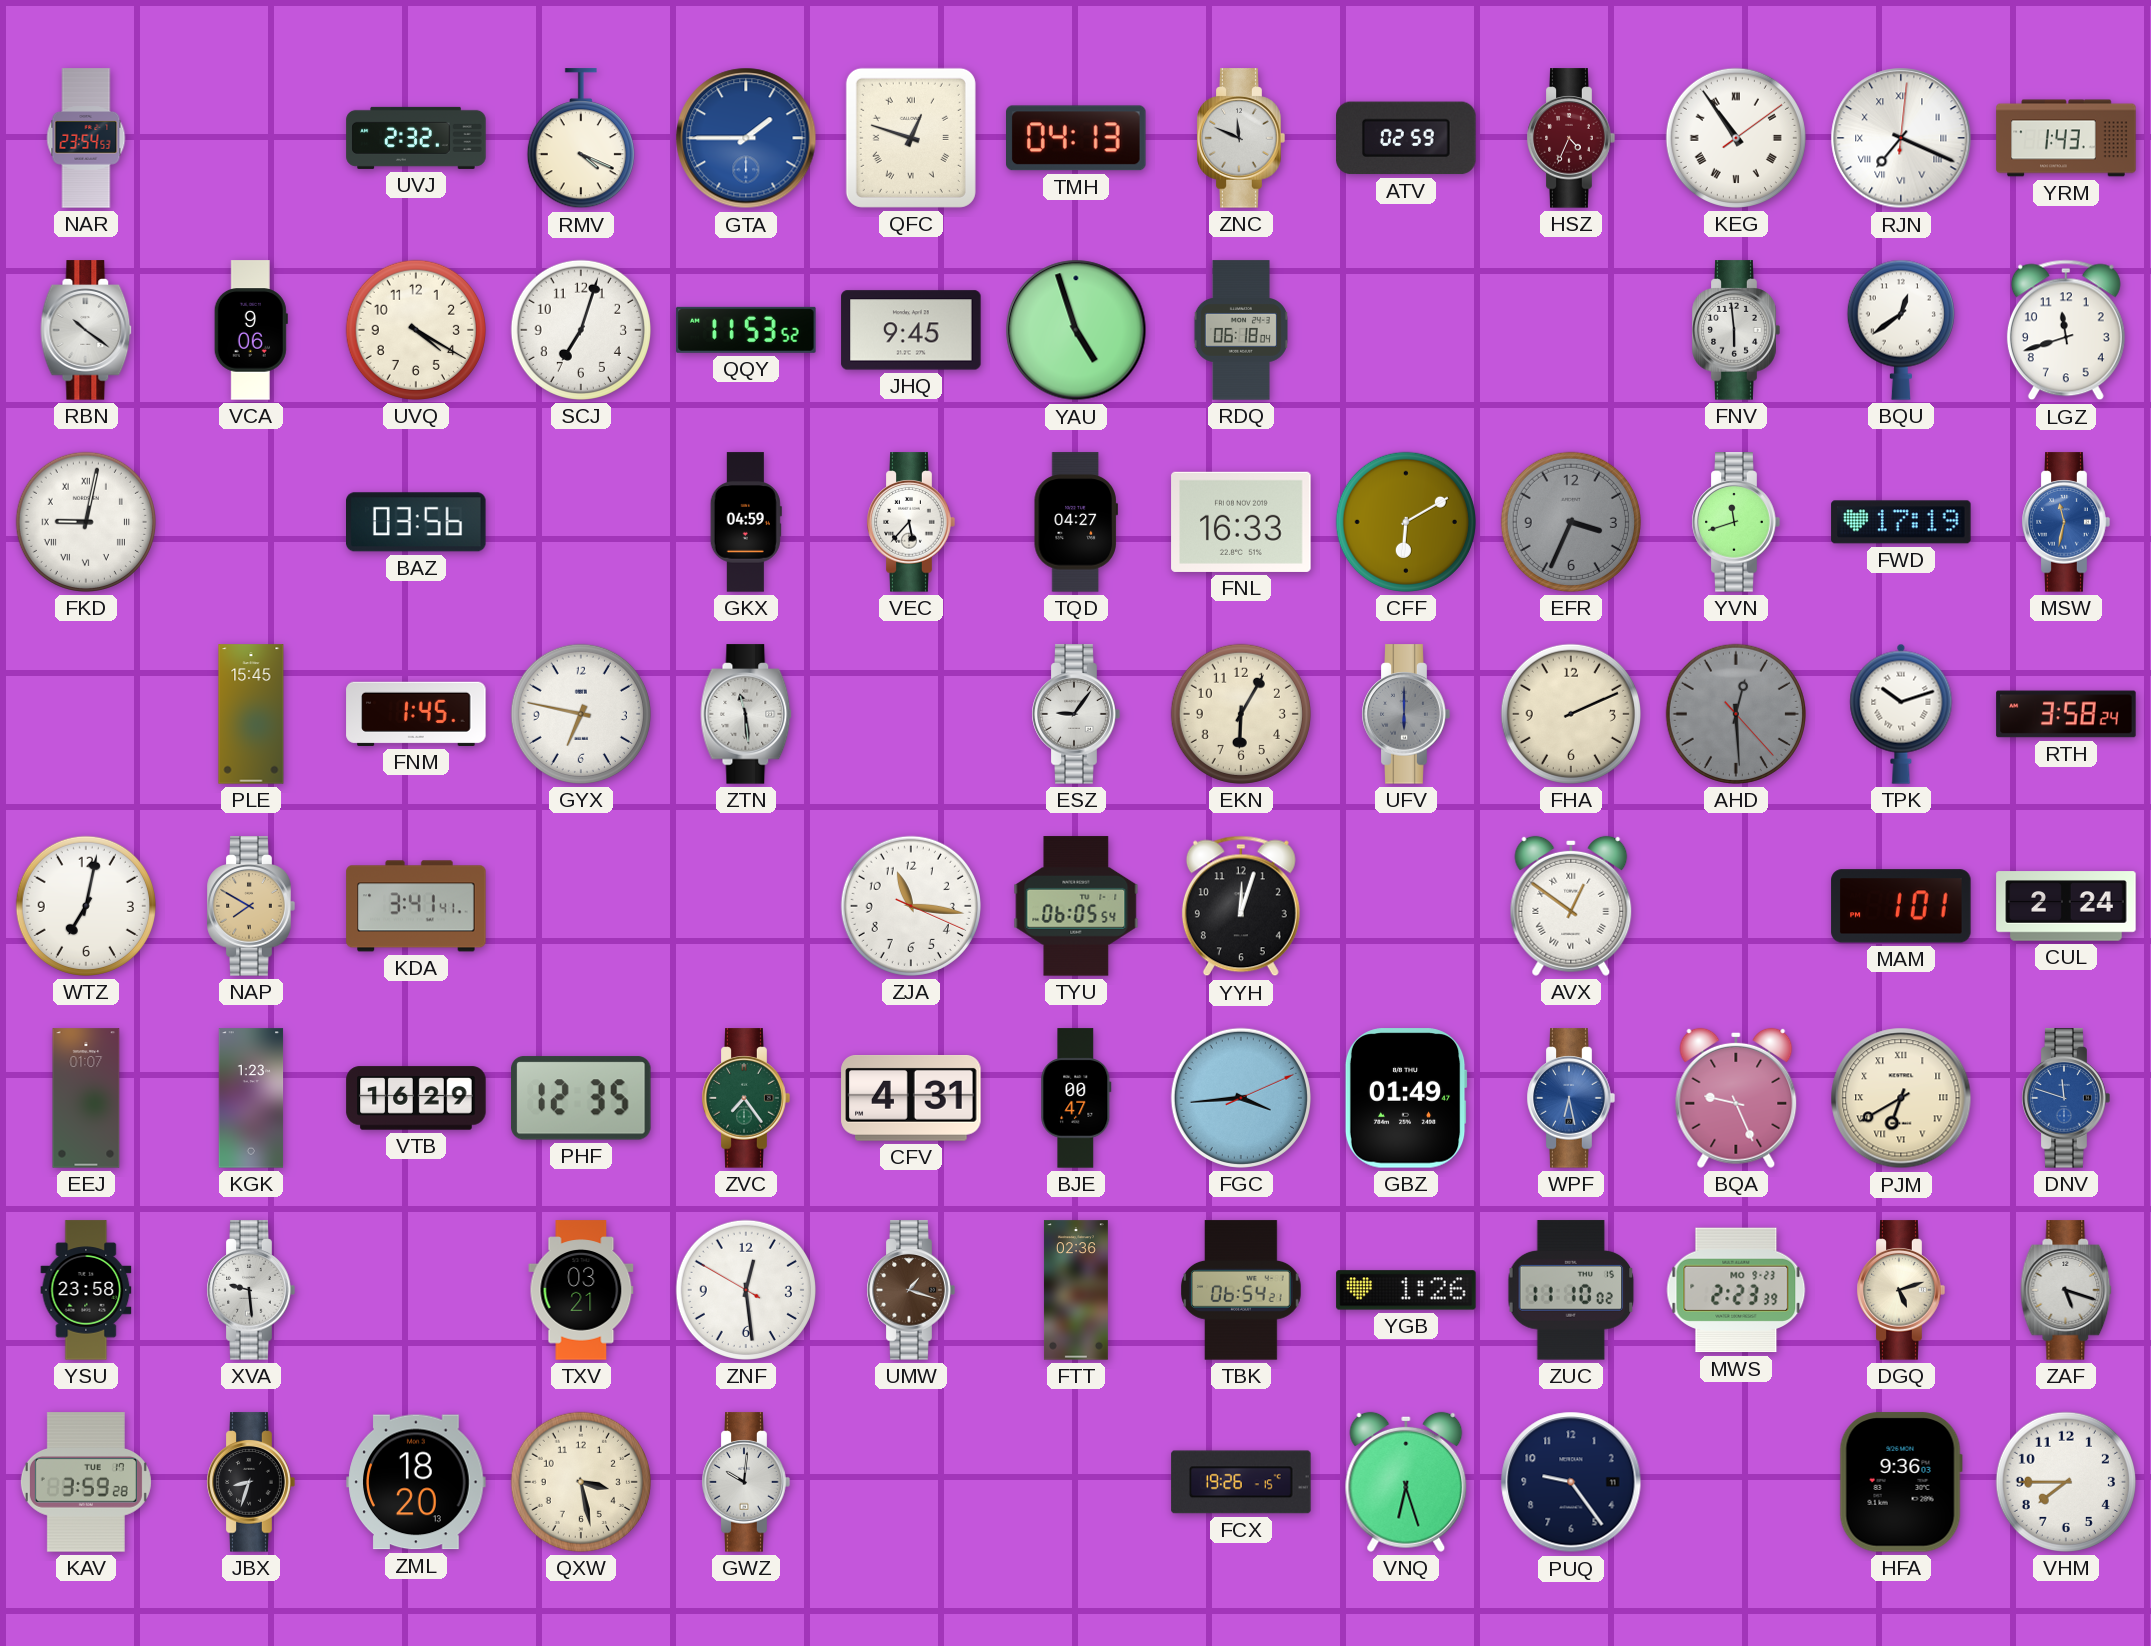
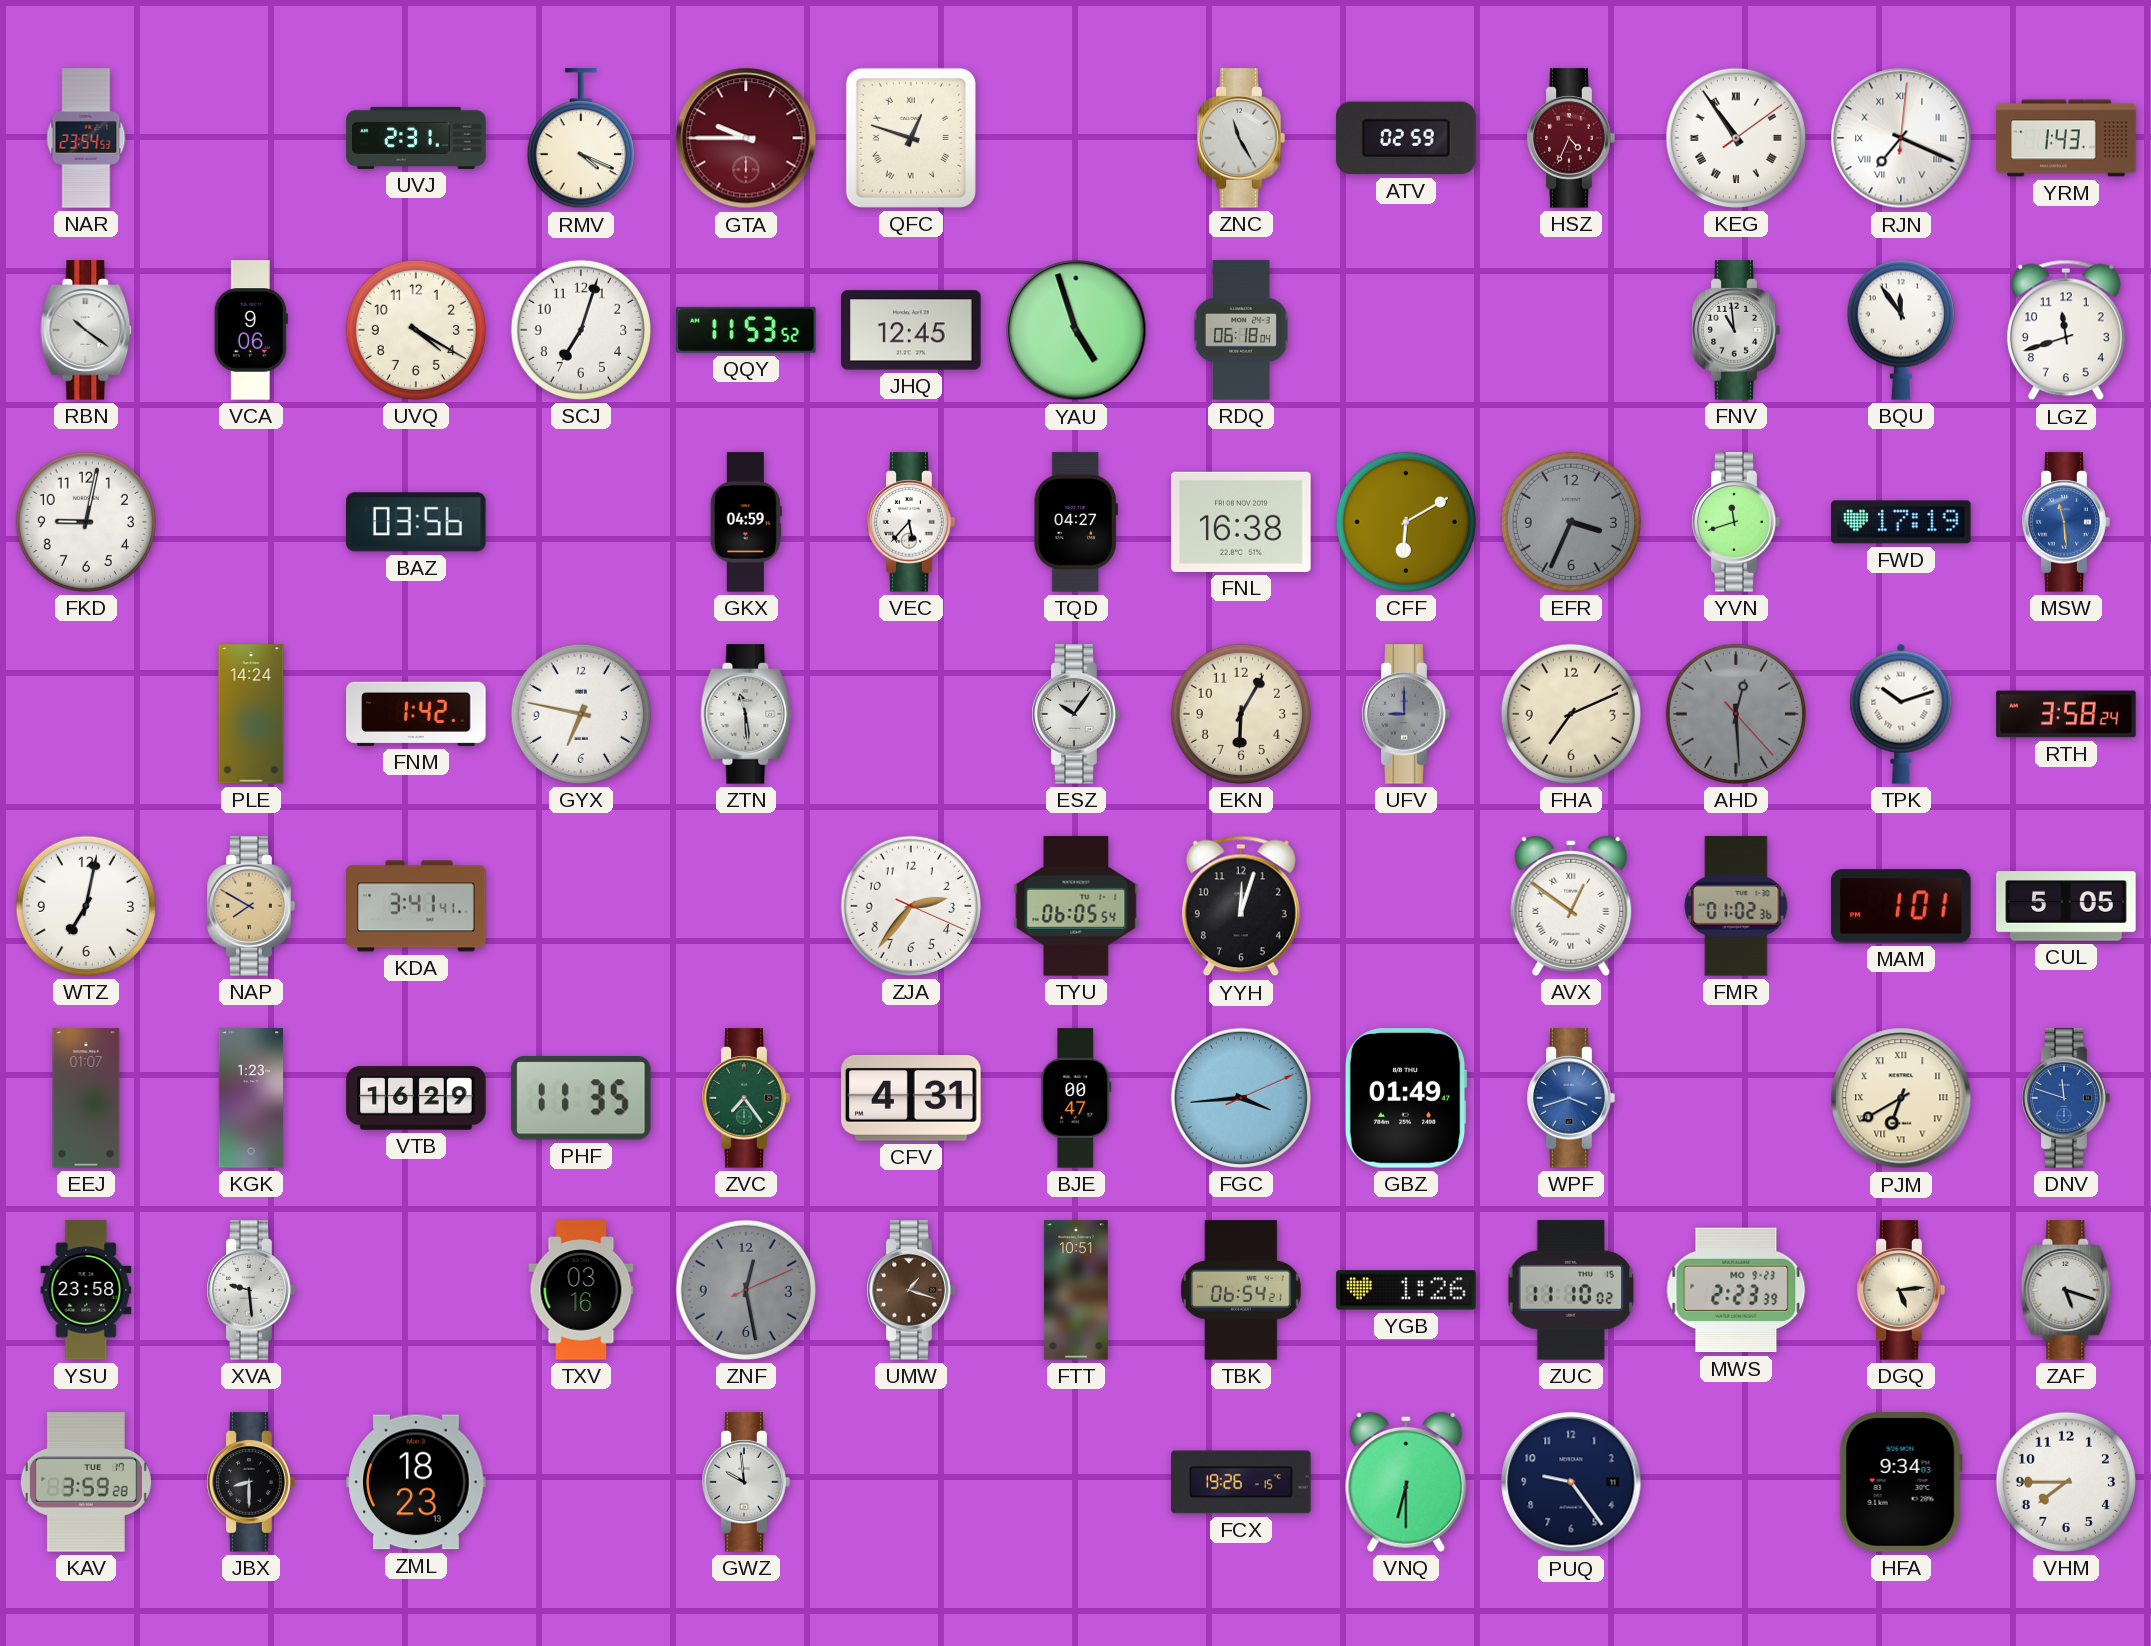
UVJ: 2:32 -> 2:31 (416, 138)
GTA: 1:45 -> 9:45 (746, 138)
GTA dial: blue -> burgundy (746, 138)
TMH: 04:13 -> none (1076, 138)
ZNC: 11:49 -> 11:25 (1241, 138)
JHQ: 9:45 -> 12:45 (911, 330)
FNV: 5:59 -> 10:59 (1736, 330)
BQU: 12:39 -> 11:54 (1901, 330)
FKD numerals: Roman -> Arabic (86, 522)
FNL: 16:33 -> 16:38 (1241, 522)
MSW: 11:32 -> 11:29 (2066, 522)
PLE: 15:45 -> 14:24 (251, 714)
FNM: 1:45 -> 1:42 (416, 714)
ESZ: 9:06 -> 10:06 (1076, 714)
UFV: 6:00 -> 9:00 (1406, 714)
FHA: 2:11 -> 7:11 (1571, 714)
ZJA: 11:16 -> 2:36 (911, 906)
FMR: none -> 01:02 (1736, 906)
CUL: 2:24 -> 5:05 (2066, 906)
PHF: 12:35 -> 11:35 (582, 1098)
WPF: 6:28 -> 3:42 (1571, 1098)
BQA: 9:26 -> none (1736, 1098)
TXV: 03:21 -> 03:16 (581, 1290)
ZNF: 12:28:50 -> 12:28:11 (746, 1290)
ZNF dial: white -> grey (746, 1290)
FTT: 02:36 -> 10:51 (1076, 1290)
DGQ: 5:12 -> 5:14 (1901, 1290)
JBX: 8:33 -> 8:30 (251, 1482)
ZML: 18:20 -> 18:23 (416, 1482)
QXW: 3:28 -> none (581, 1482)
GWZ: 10:01 -> 9:59 (746, 1482)
VNQ: 6:27 -> 6:30 (1406, 1482)
HFA: 9:36 -> 9:34 (1901, 1482)
